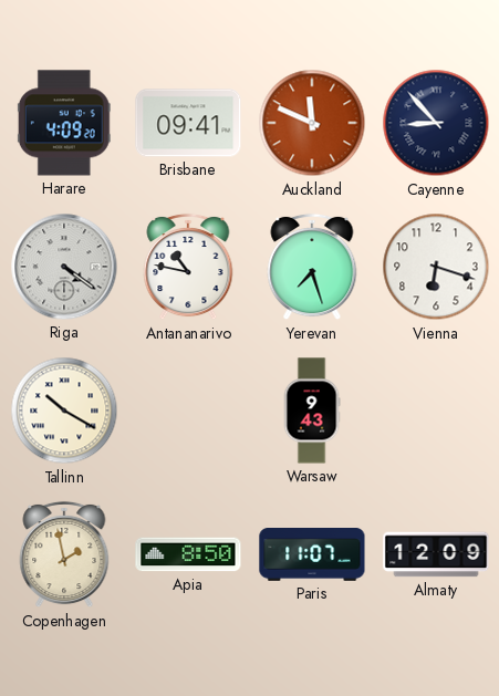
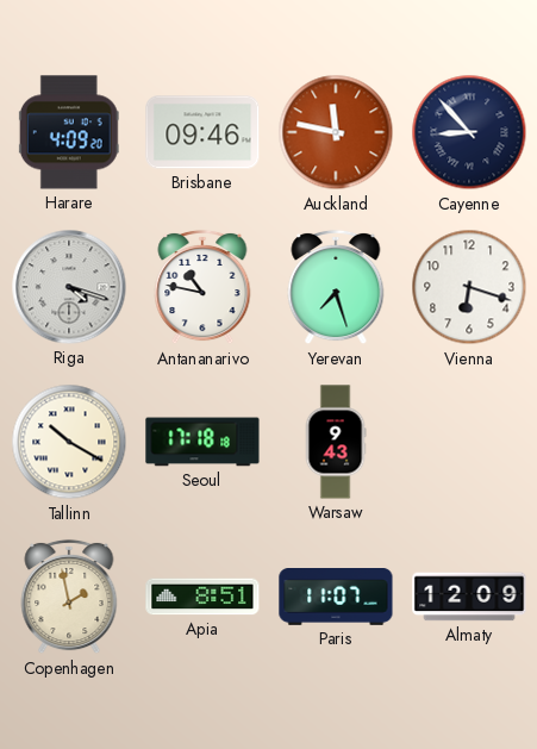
Brisbane: 09:41 -> 09:46 (202, 132)
Auckland: 11:49 -> 11:47 (336, 132)
Riga: 4:21 -> 4:18 (69, 287)
Seoul: none -> 17:18 (202, 442)
Apia: 8:50 -> 8:51 (202, 597)
